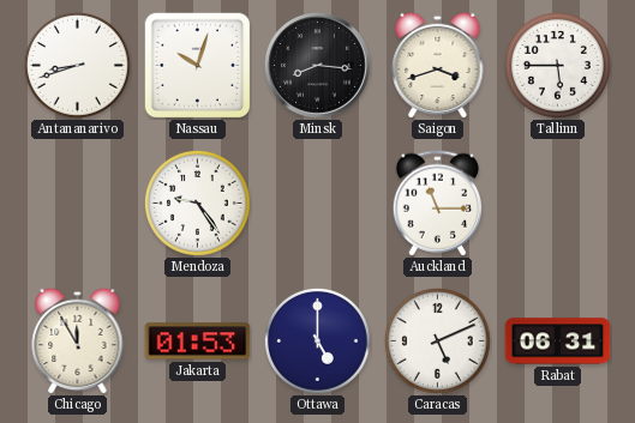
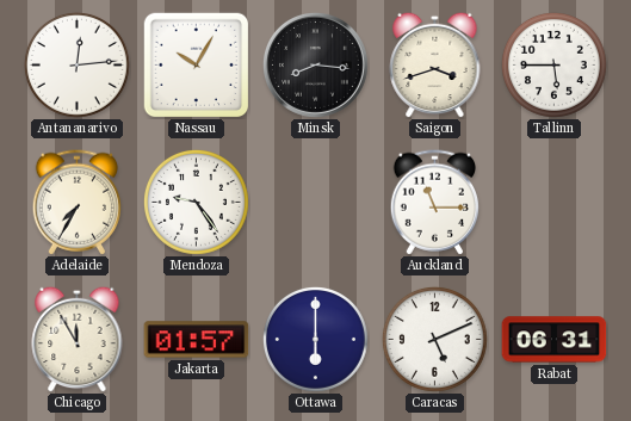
Antananarivo: 8:42 -> 12:14 (76, 64)
Nassau: 10:03 -> 10:05 (196, 64)
Adelaide: none -> 7:35 (78, 203)
Jakarta: 01:53 -> 01:57 (197, 340)
Ottawa: 5:00 -> 6:00 (315, 339)
